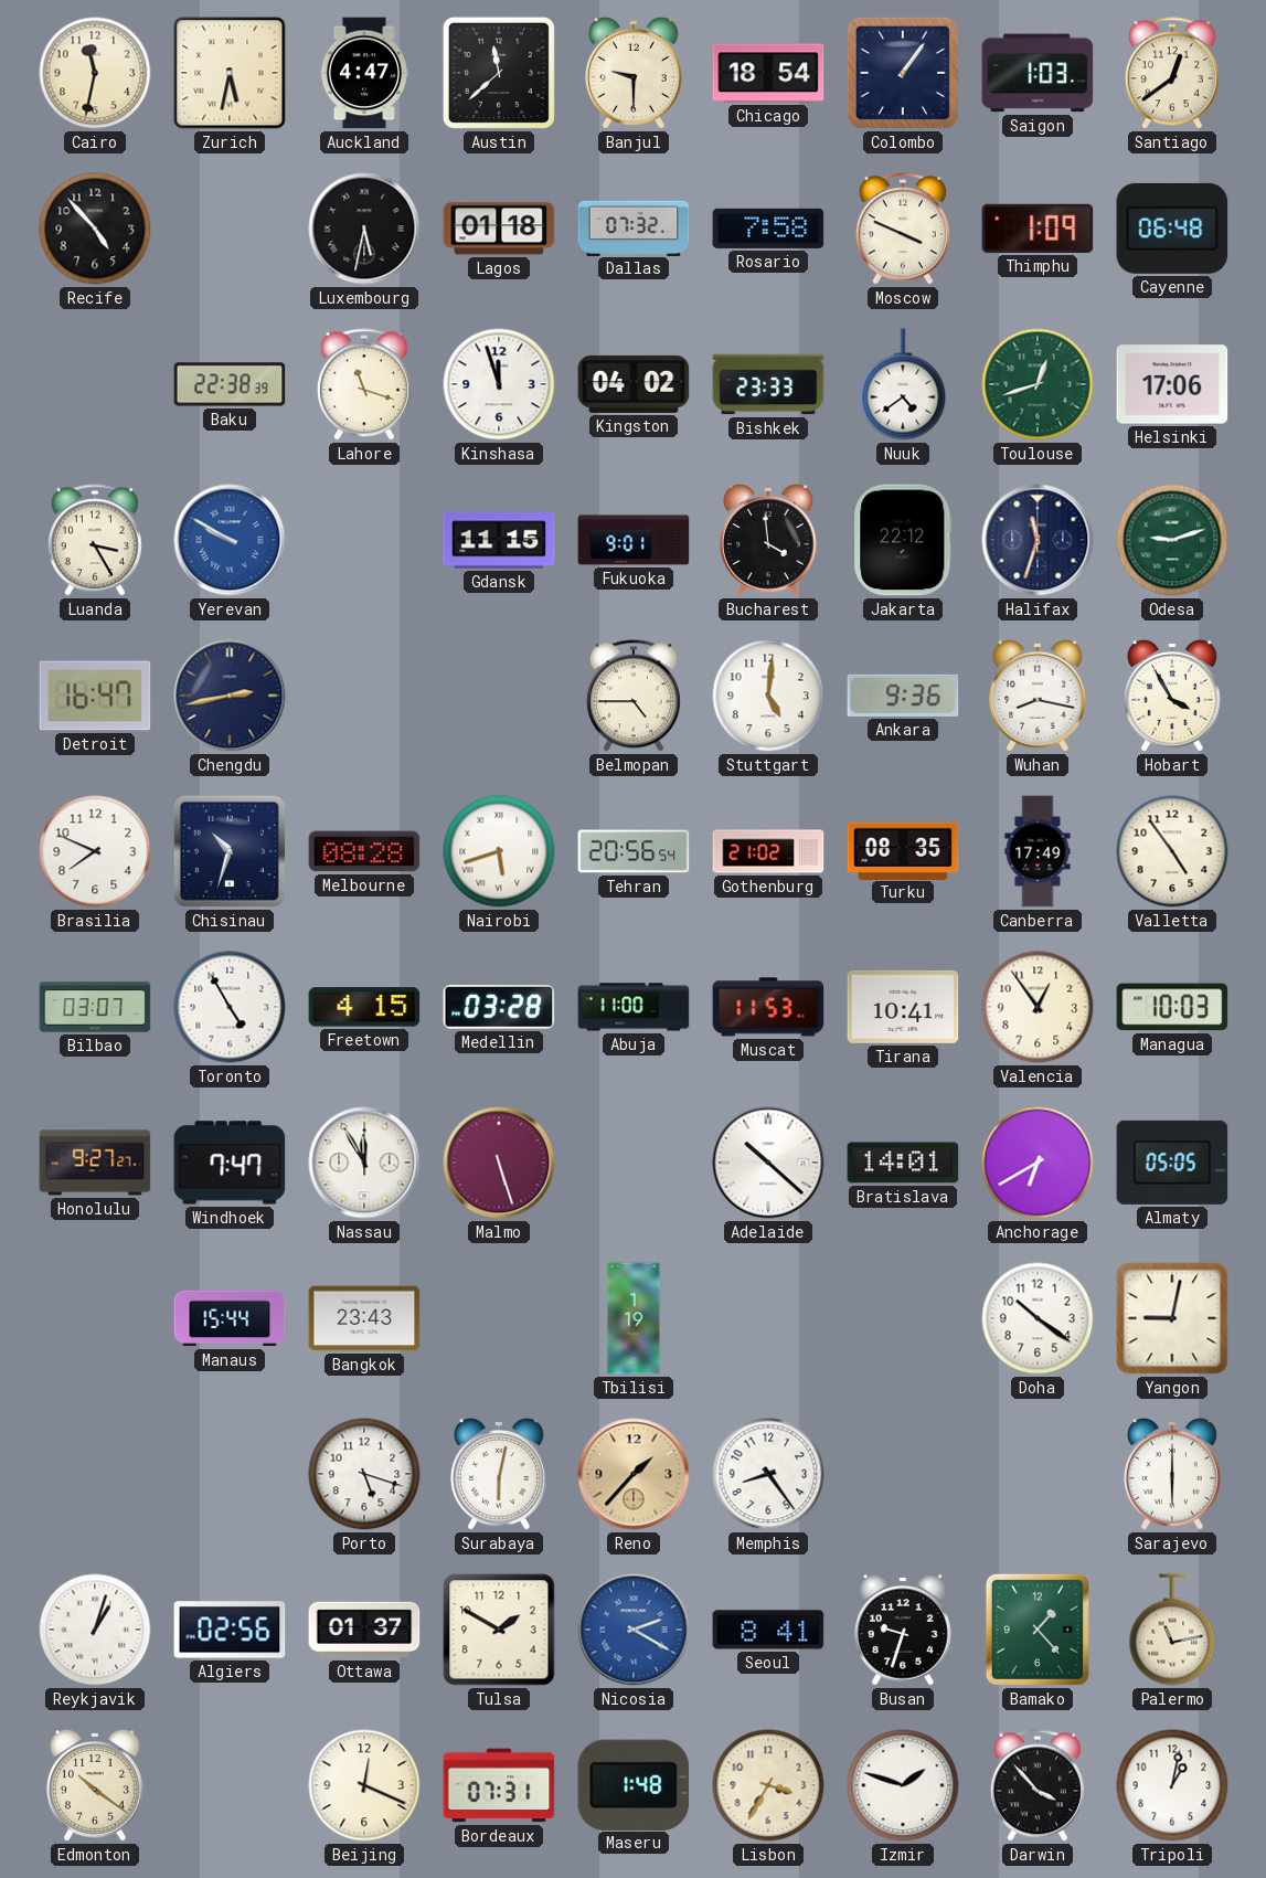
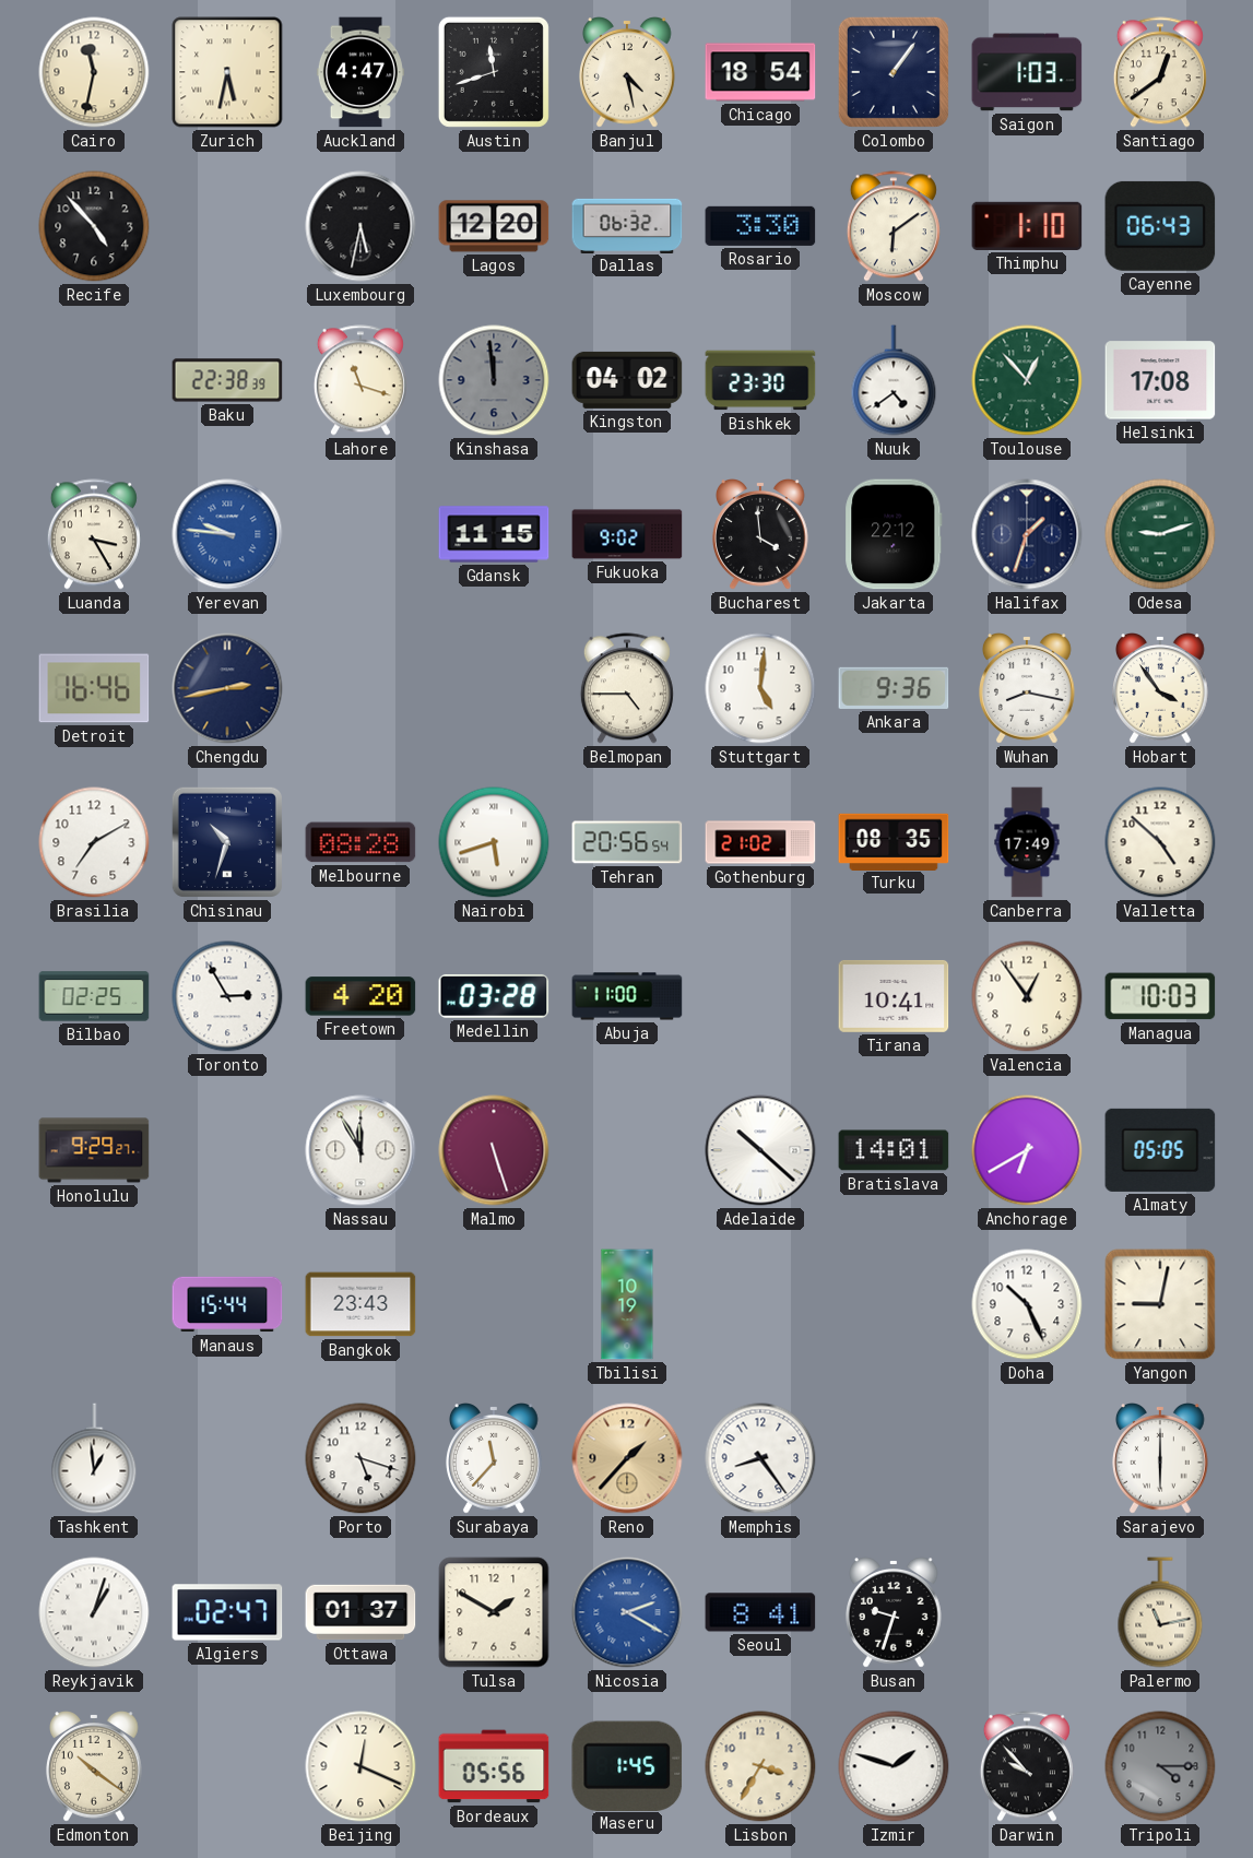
Austin: 11:38 -> 11:42 (494, 72)
Banjul: 9:30 -> 4:28 (628, 72)
Lagos: 01:18 -> 12:20 (494, 226)
Dallas: 07:32 -> 06:32 (627, 225)
Rosario: 7:58 -> 3:30 (760, 226)
Moscow: 3:49 -> 6:09 (894, 226)
Thimphu: 1:09 -> 1:10 (1027, 226)
Cayenne: 06:48 -> 06:43 (1160, 226)
Kinshasa: 11:57 -> 11:59 (494, 380)
Kinshasa dial: white -> grey (494, 380)
Bishkek: 23:33 -> 23:30 (760, 380)
Toulouse: 12:42 -> 12:53 (1027, 380)
Helsinki: 17:06 -> 17:08 (1160, 380)
Yerevan: 9:50 -> 9:46 (227, 534)
Fukuoka: 9:01 -> 9:02 (627, 534)
Halifax: 11:33 -> 1:33 (1027, 534)
Detroit: 16:47 -> 16:46 (94, 688)
Hobart: 3:55 -> 3:54 (1161, 688)
Brasilia: 7:49 -> 7:10 (94, 842)
Valletta: 4:54 -> 4:52 (1160, 842)
Bilbao: 03:07 -> 02:25 (94, 996)
Toronto: 4:55 -> 2:55 (227, 996)
Freetown: 4:15 -> 4:20 (360, 996)
Muscat: 11:53 -> none (768, 1007)
Honolulu: 9:27 -> 9:29 (94, 1150)
Windhoek: 7:47 -> none (230, 1163)
Tbilisi: 1:19 -> 10:19 (627, 1304)
Doha: 10:21 -> 10:26 (1027, 1304)
Tashkent: none -> 12:59 (94, 1458)
Surabaya: 6:02 -> 11:37 (495, 1458)
Algiers: 02:56 -> 02:47 (227, 1612)
Bamako: 1:23 -> none (1038, 1630)
Bordeaux: 07:31 -> 05:56 (494, 1766)
Maseru: 1:48 -> 1:45 (627, 1765)
Darwin: 3:53 -> 9:53 (1027, 1766)
Tripoli: 1:02 -> 4:15 (1160, 1766)
Tripoli dial: white -> grey (1160, 1766)
